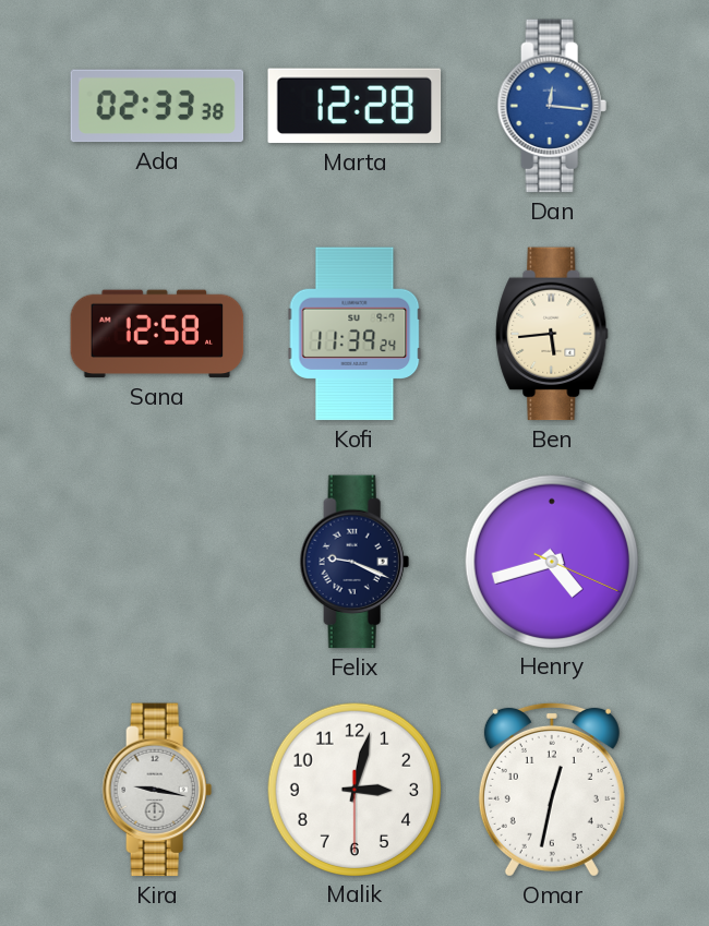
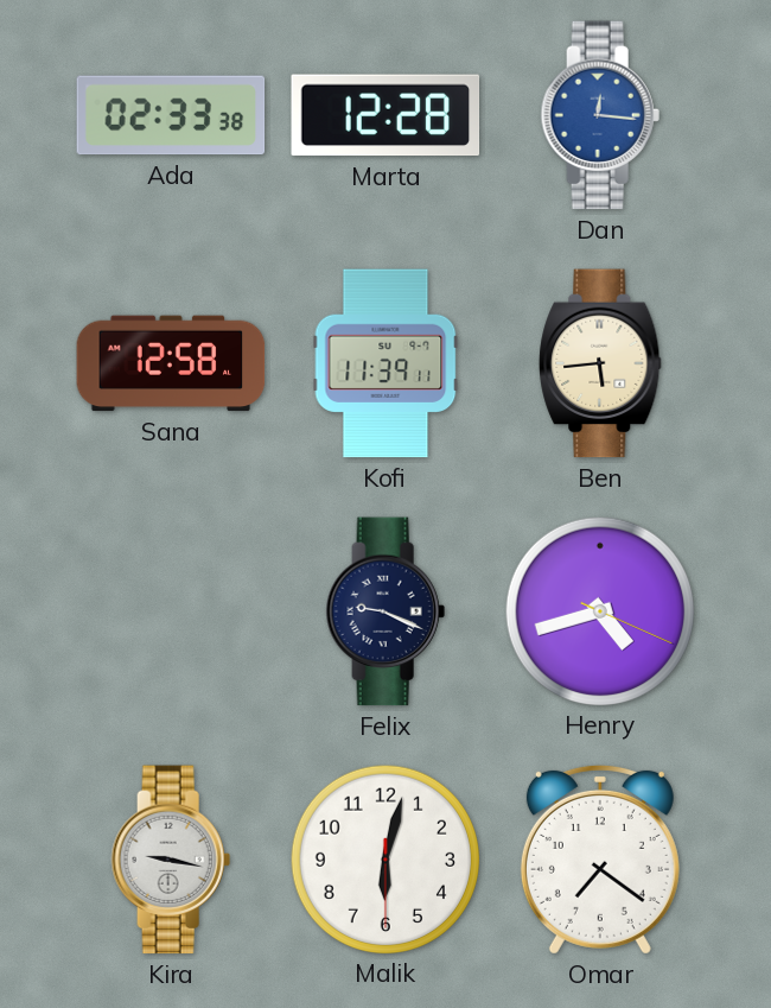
Kofi: 11:39:24 -> 11:39:11 (385, 363)
Malik: 3:02 -> 6:02 (384, 858)
Omar: 12:32 -> 7:21 (600, 860)
